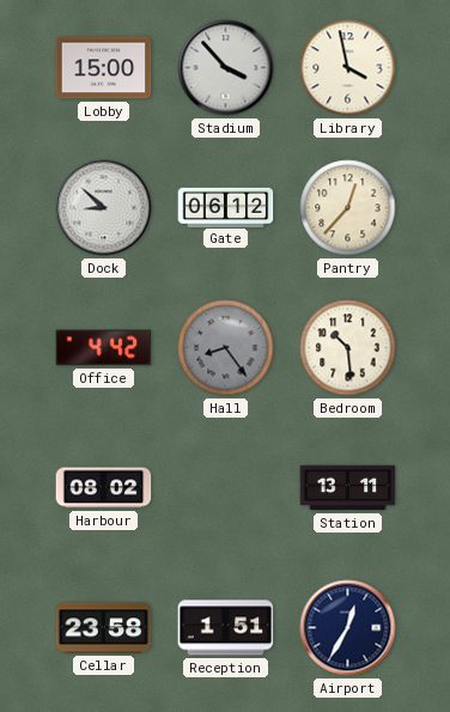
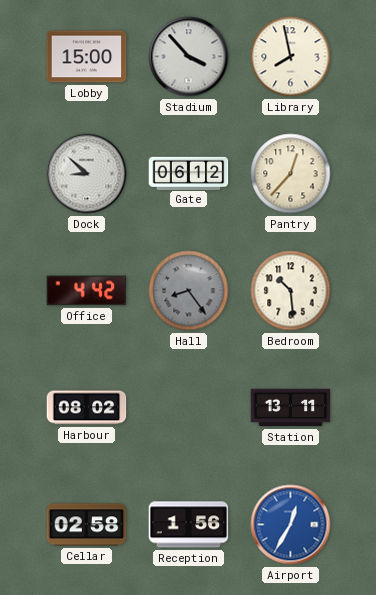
Library: 3:58 -> 7:58 (291, 57)
Cellar: 23:58 -> 02:58 (87, 525)
Reception: 1:51 -> 1:56 (189, 525)
Airport dial: navy -> blue (291, 525)
